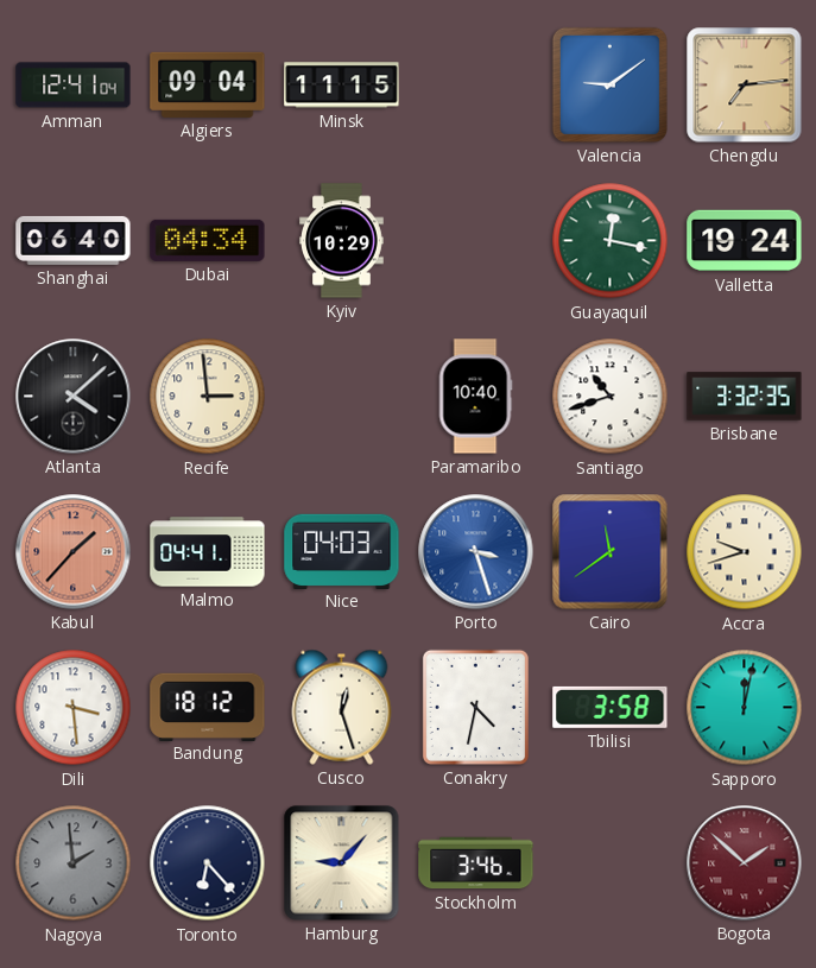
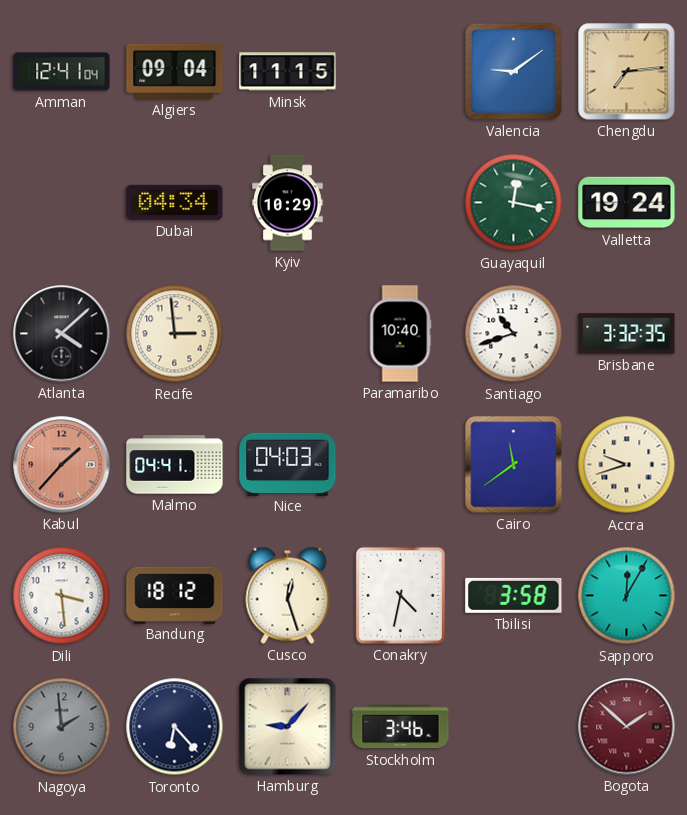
Shanghai: 06:40 -> none (74, 240)
Porto: 3:27 -> none (476, 552)
Sapporo: 12:02 -> 12:05 (627, 596)
